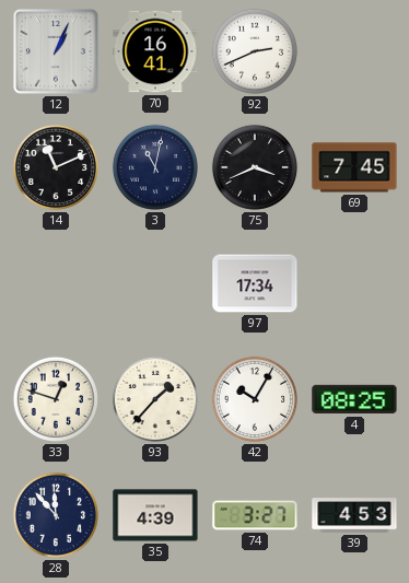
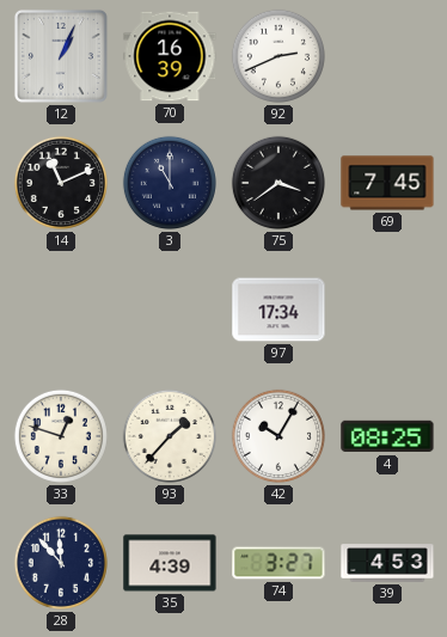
70: 16:41 -> 16:39 (170, 56)
3: 11:02 -> 11:00 (170, 183)
75: 3:41 -> 3:39 (278, 183)
